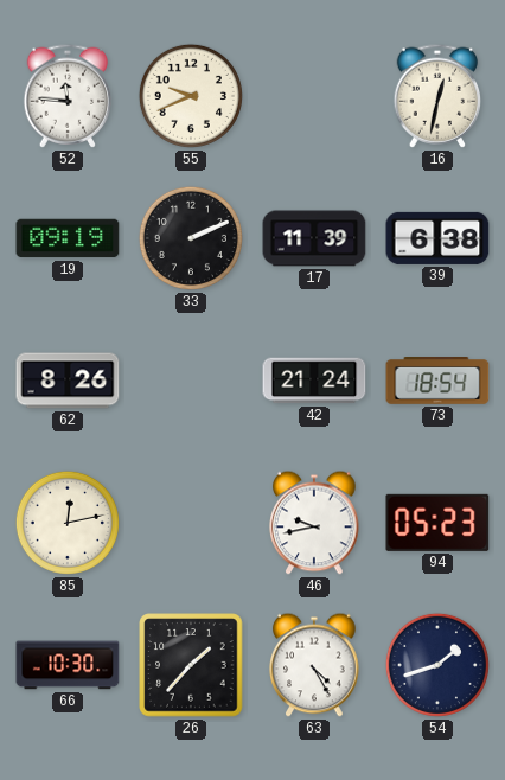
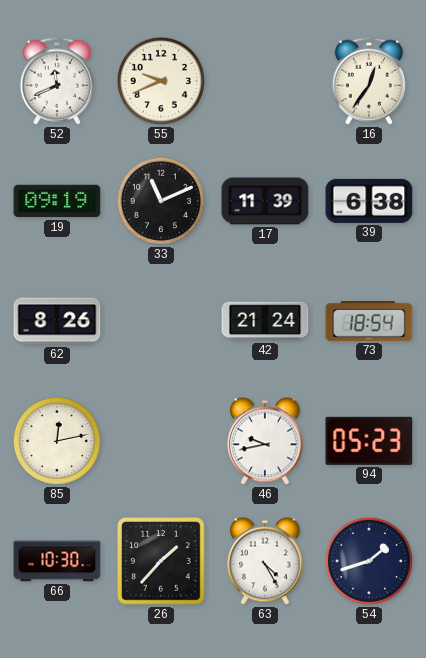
52: 11:46 -> 11:41 (57, 81)
16: 12:32 -> 12:36 (369, 81)
33: 2:11 -> 11:11 (161, 201)
